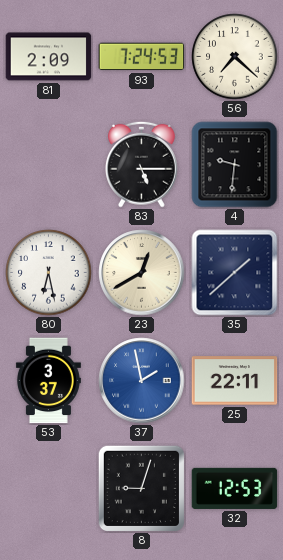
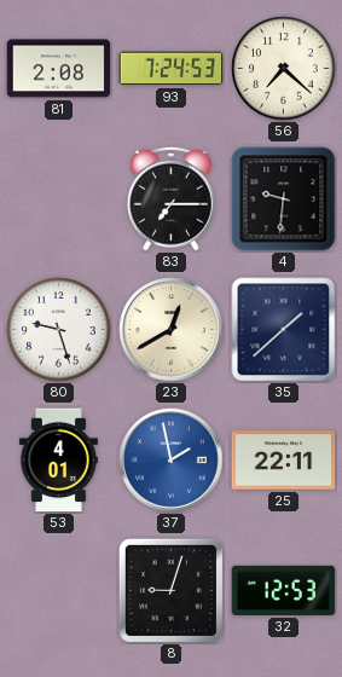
81: 2:09 -> 2:08 (59, 69)
83: 5:15 -> 7:15 (170, 198)
80: 6:28 -> 9:27 (59, 330)
53: 3:37 -> 4:01 (58, 461)
